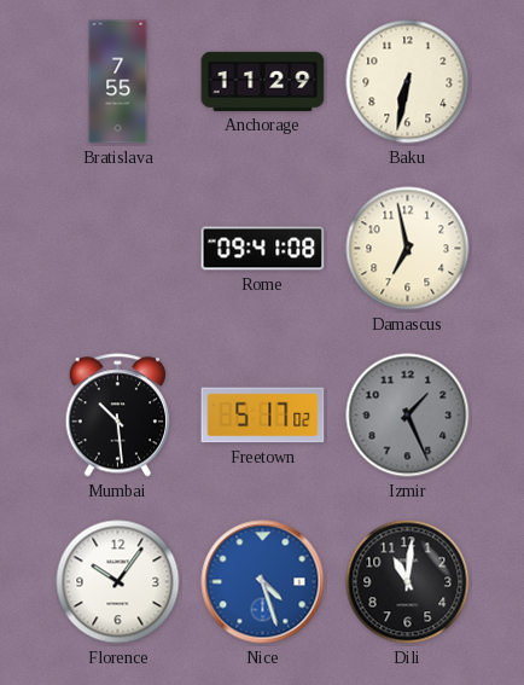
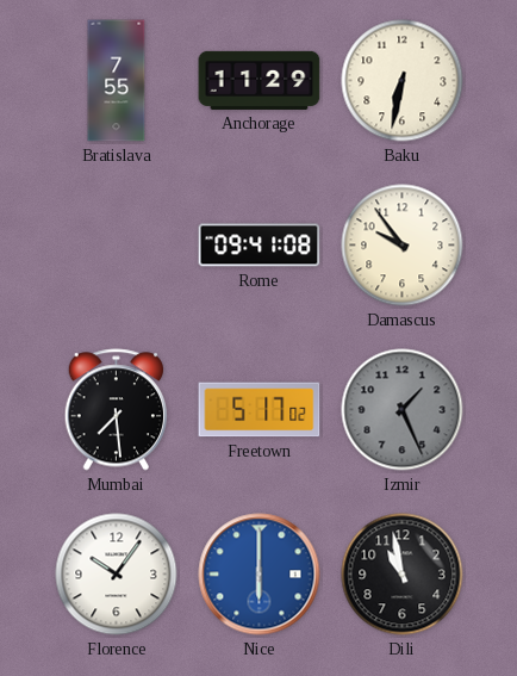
Damascus: 6:58 -> 9:54 (403, 246)
Mumbai: 10:29 -> 7:29 (117, 410)
Nice: 4:27 -> 6:00 (260, 575)
Dili: 11:01 -> 10:58 (403, 575)
